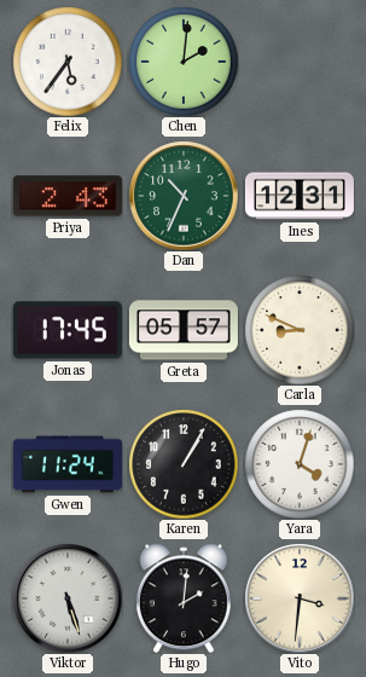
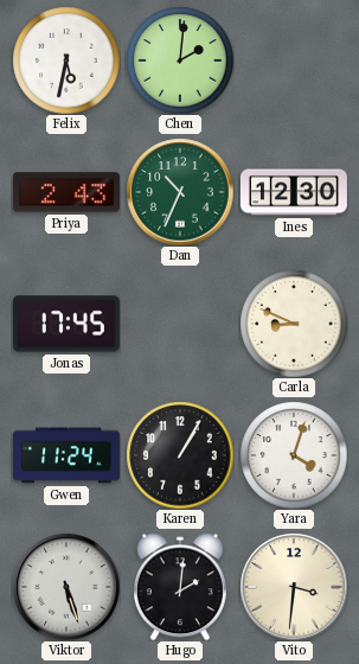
Felix: 5:36 -> 5:32 (66, 60)
Ines: 12:31 -> 12:30 (294, 192)
Greta: 05:57 -> none (184, 330)
